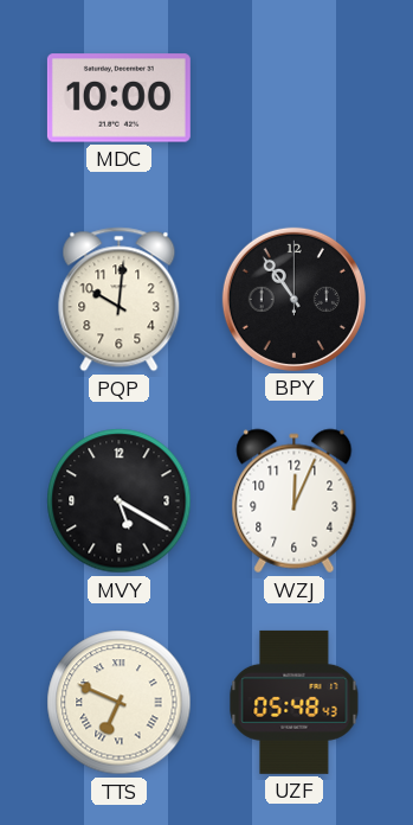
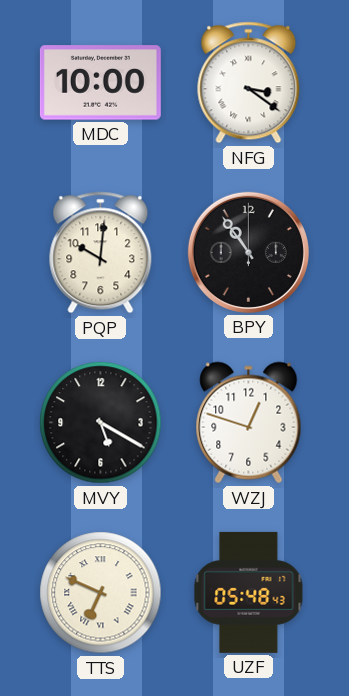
NFG: none -> 3:21 (249, 83)
WZJ: 12:04 -> 12:48 (249, 423)
